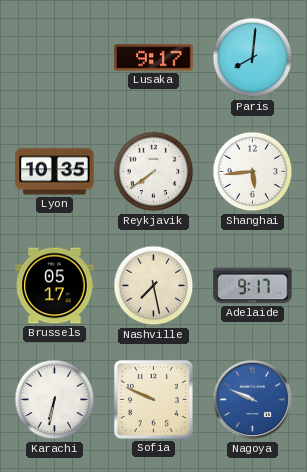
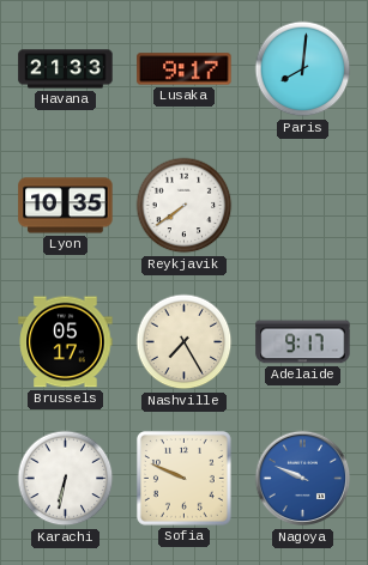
Havana: none -> 21:33 (66, 69)
Shanghai: 5:44 -> none (253, 172)
Nashville: 7:28 -> 7:25 (185, 342)
